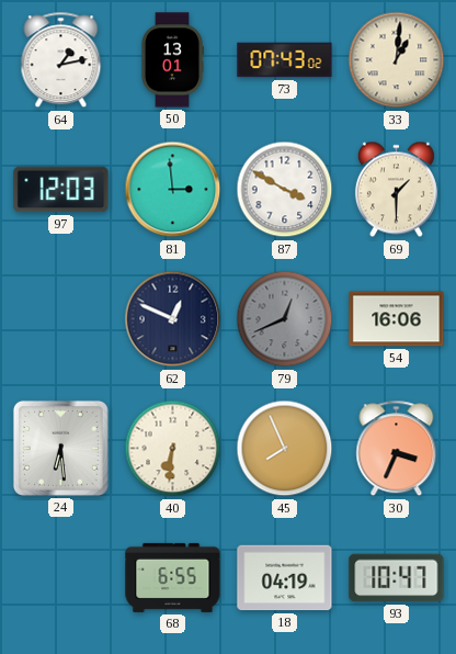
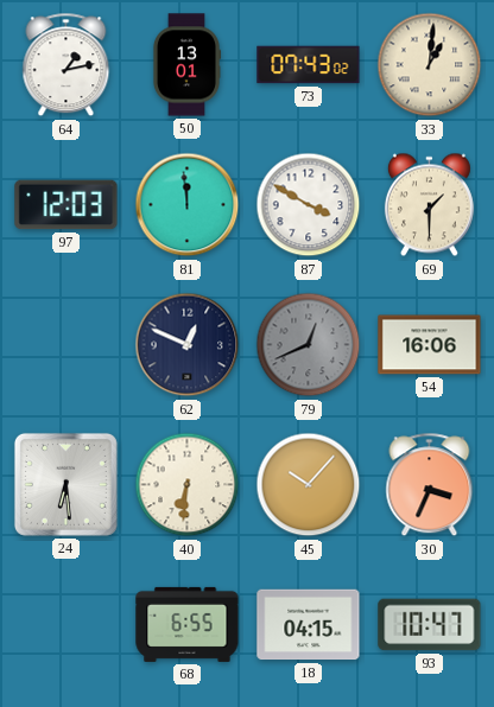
81: 2:59 -> 11:59 (188, 205)
45: 7:56 -> 10:07 (309, 485)
18: 04:19 -> 04:15 (309, 625)
